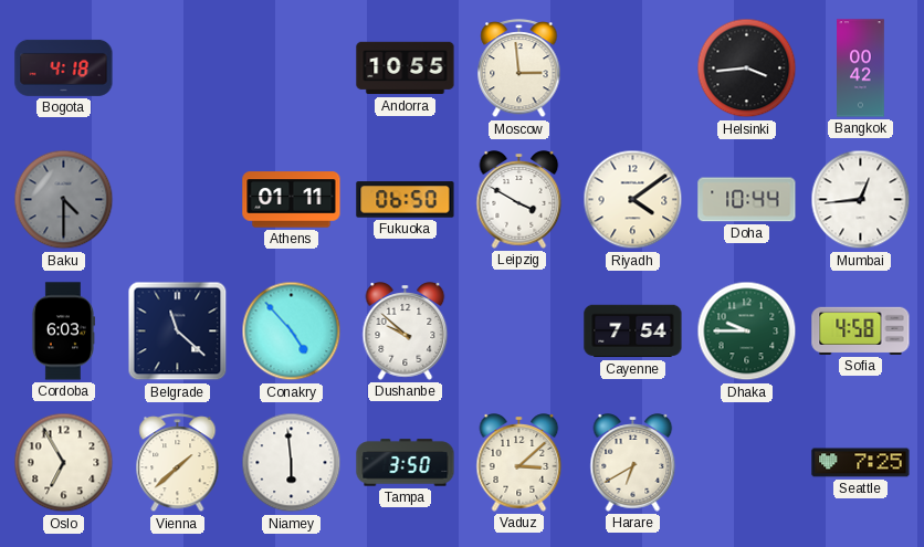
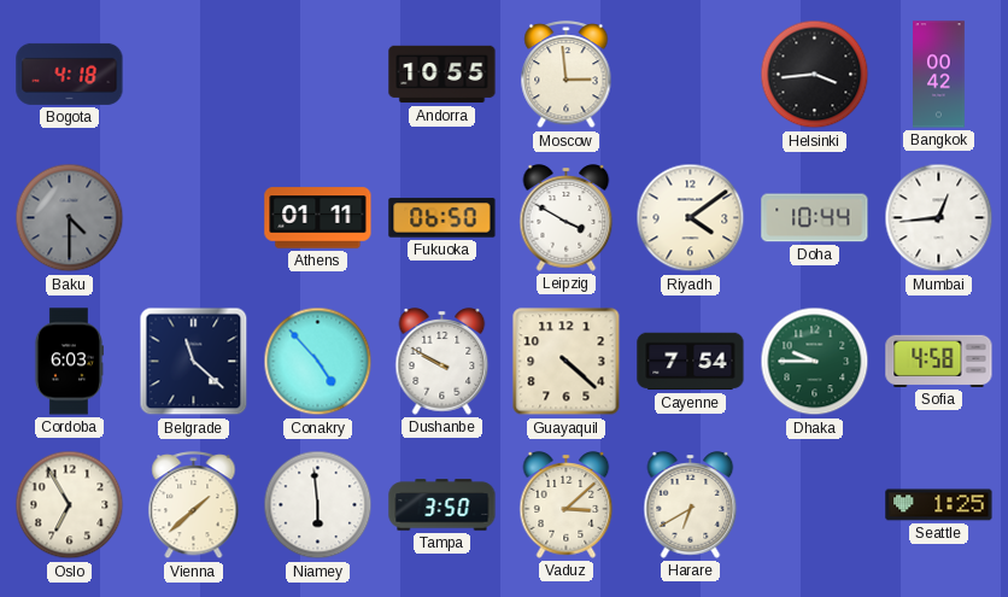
Dushanbe: 9:52 -> 9:50 (443, 362)
Guayaquil: none -> 4:22 (567, 362)
Seattle: 7:25 -> 1:25 (939, 505)
